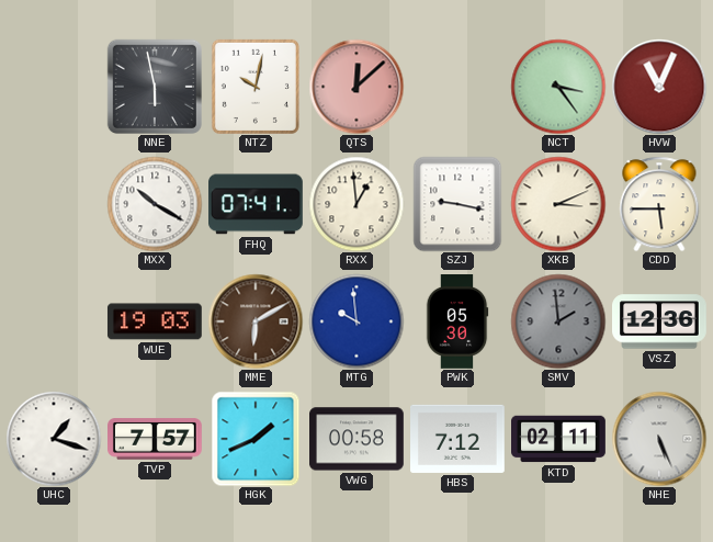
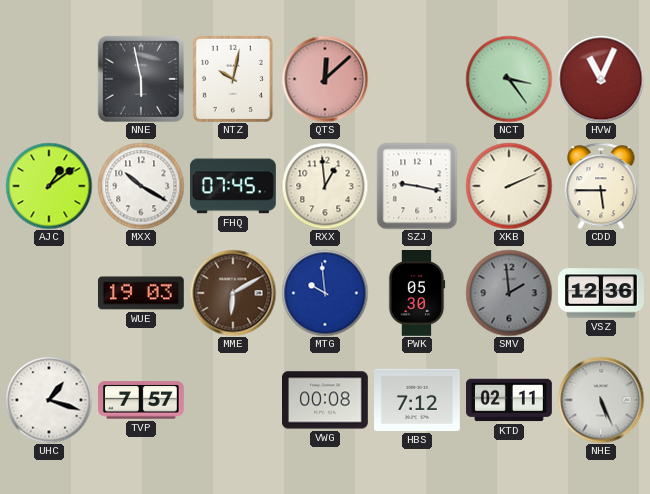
AJC: none -> 1:09 (49, 186)
FHQ: 07:41 -> 07:45 (234, 186)
XKB: 3:11 -> 2:11 (509, 186)
HGK: 1:41 -> none (256, 439)
VWG: 00:58 -> 00:08 (326, 400)
